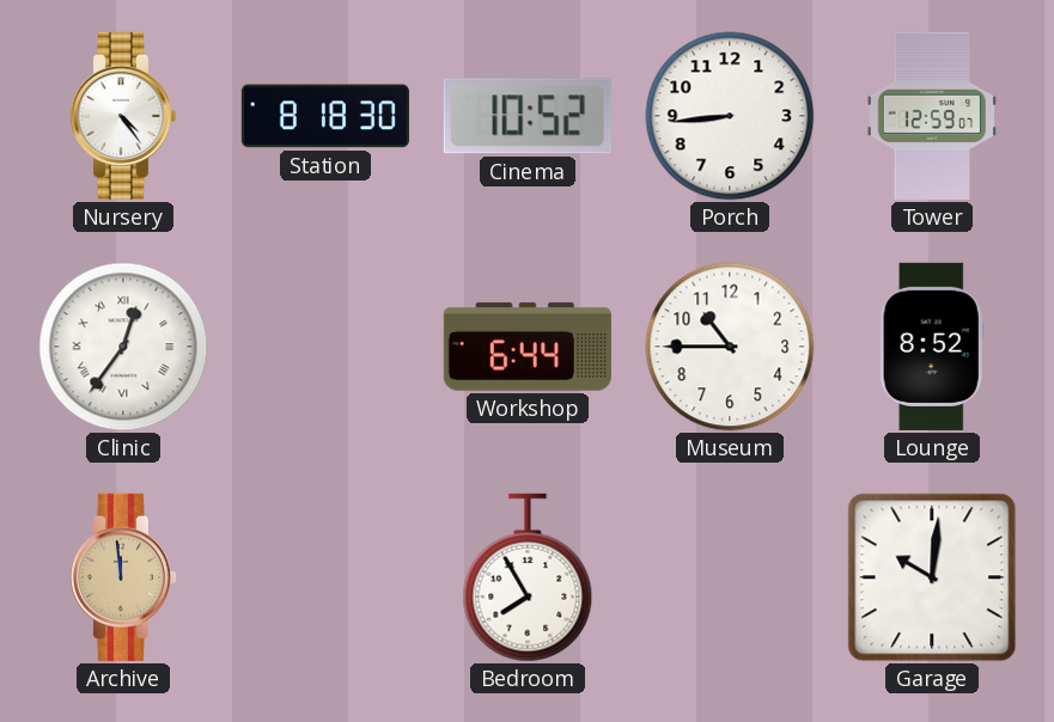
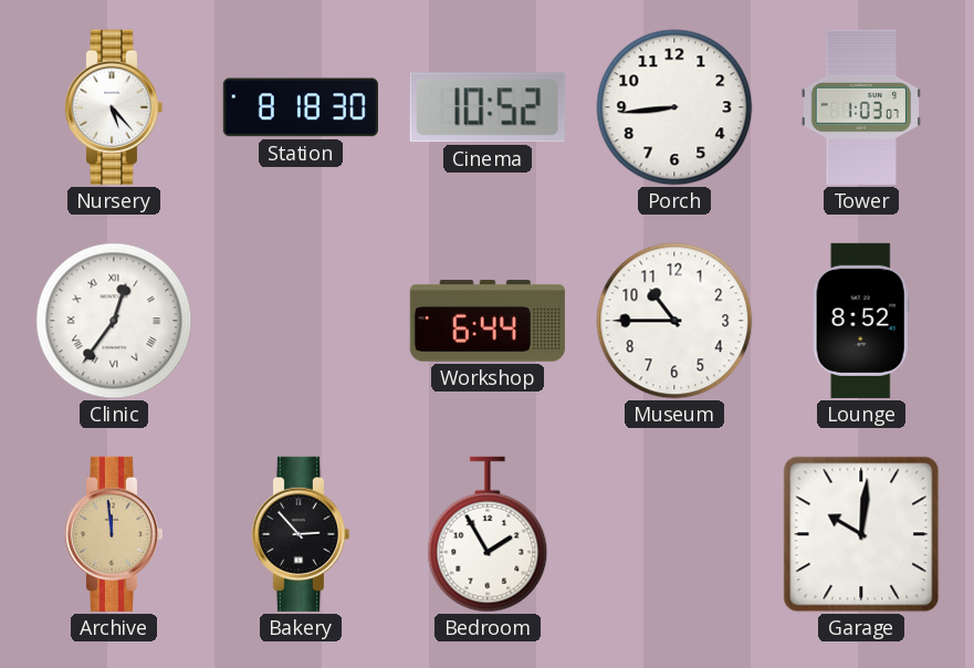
Nursery: 4:24 -> 5:23 (113, 107)
Tower: 12:59 -> 1:03 (861, 107)
Bakery: none -> 2:53 (300, 534)
Bedroom: 7:55 -> 1:55 (488, 534)
